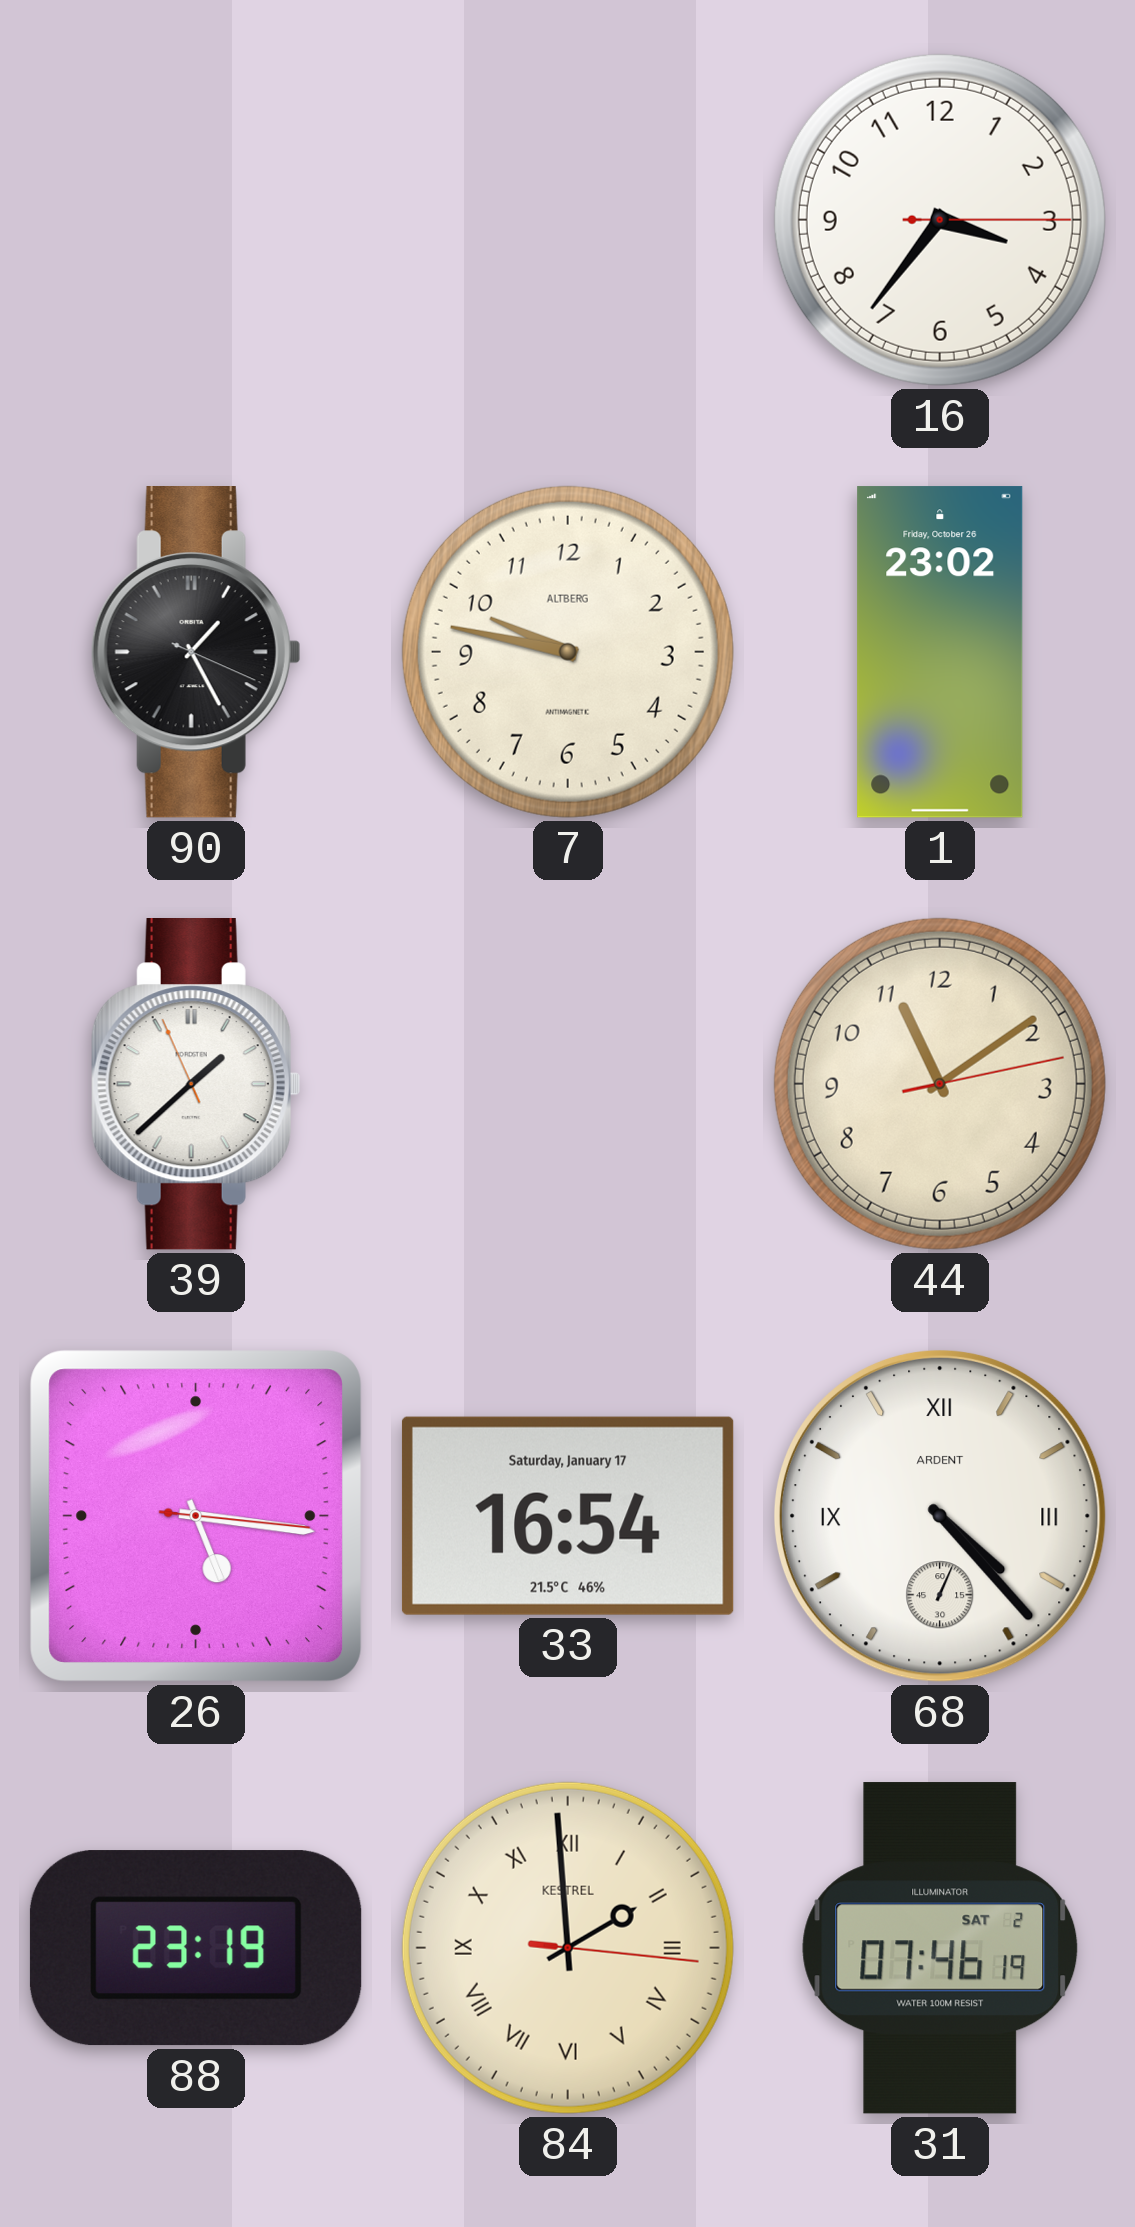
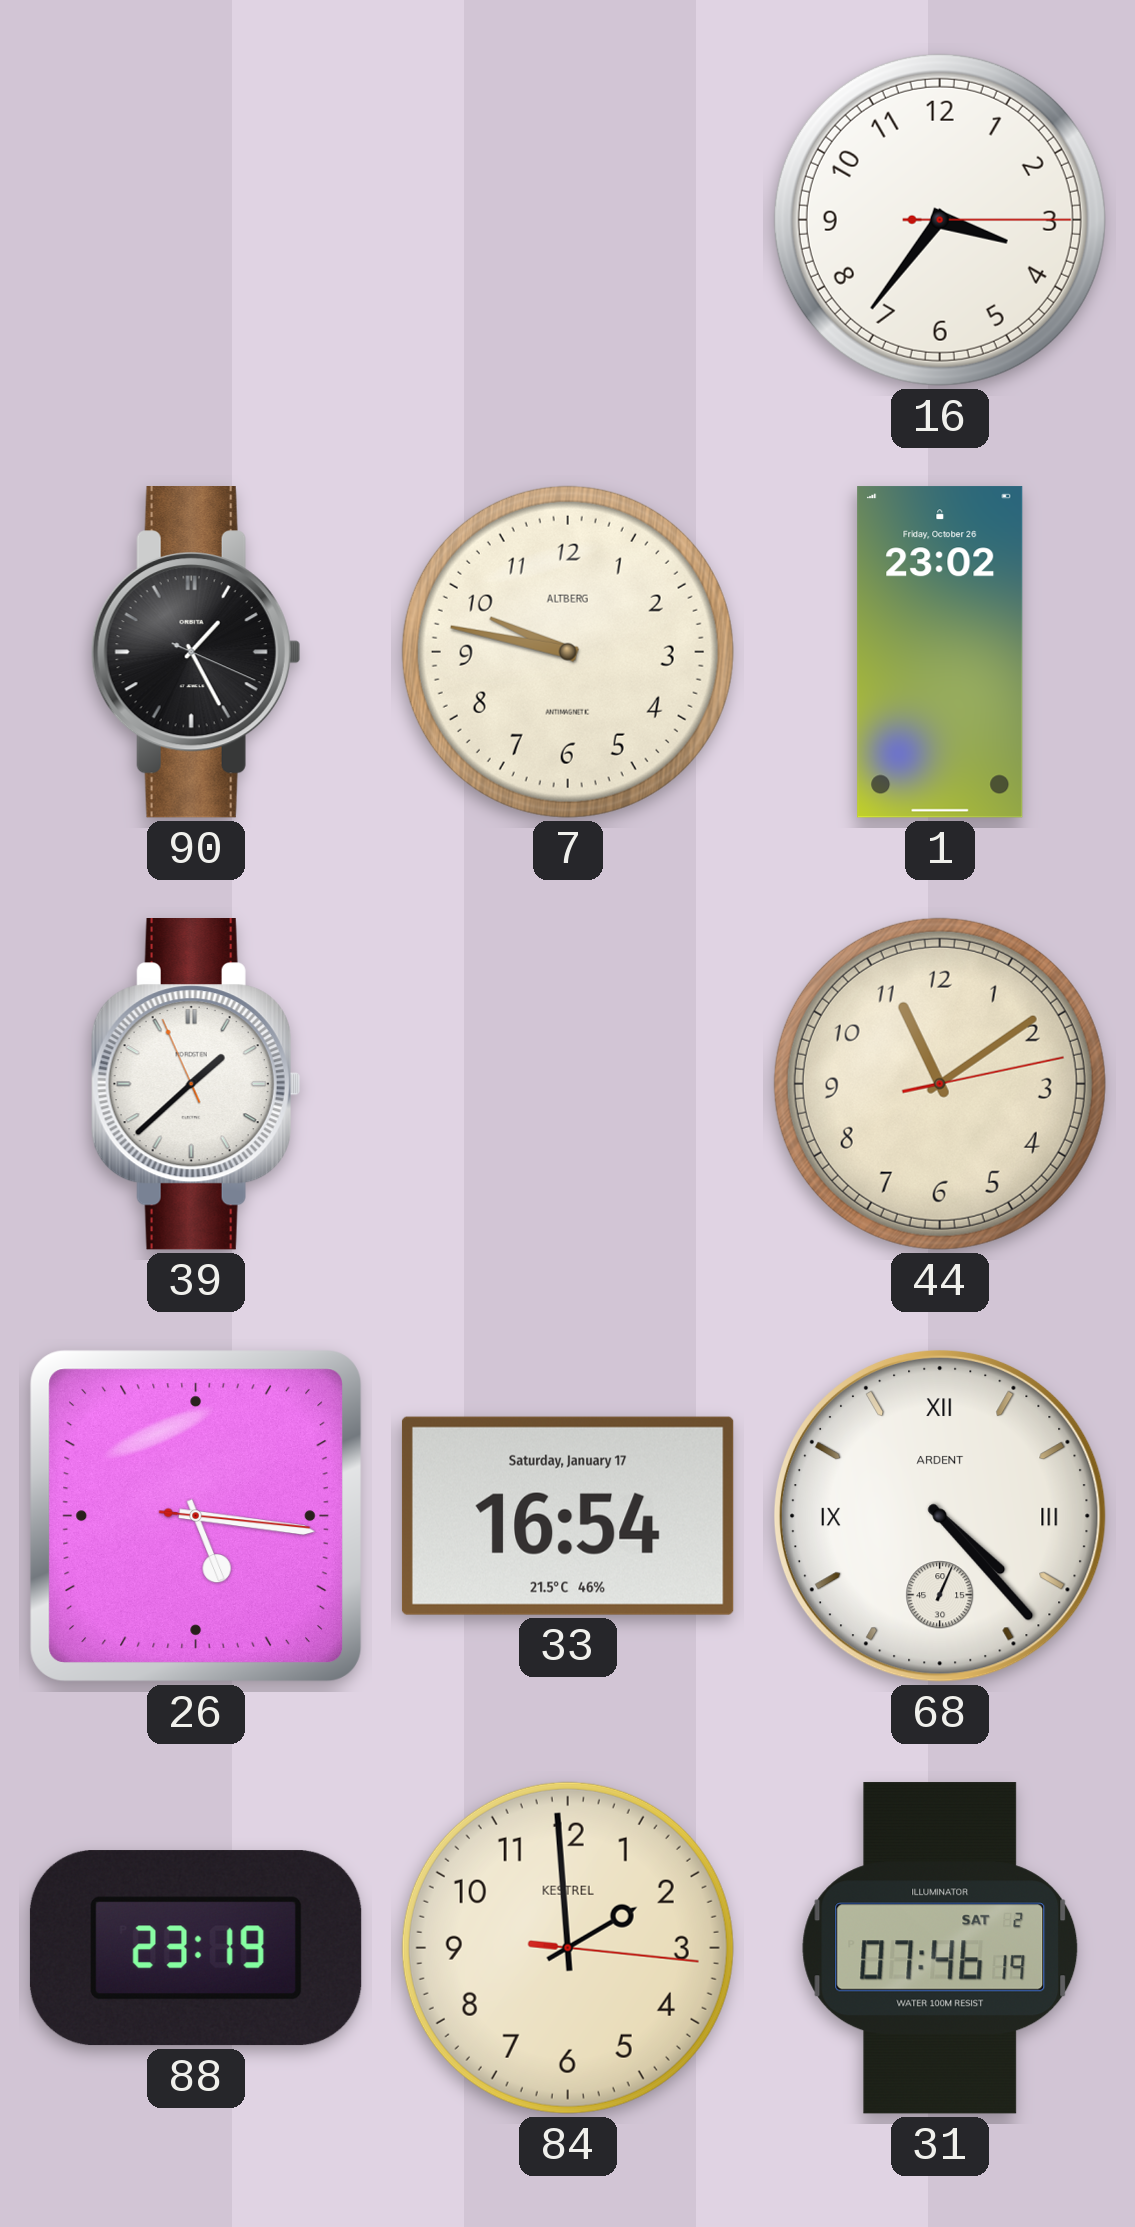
84 numerals: Roman -> Arabic (568, 1948)
